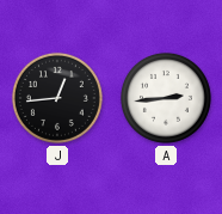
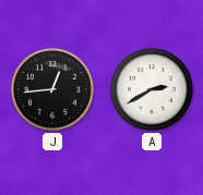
A: 2:44 -> 2:40 (152, 89)
